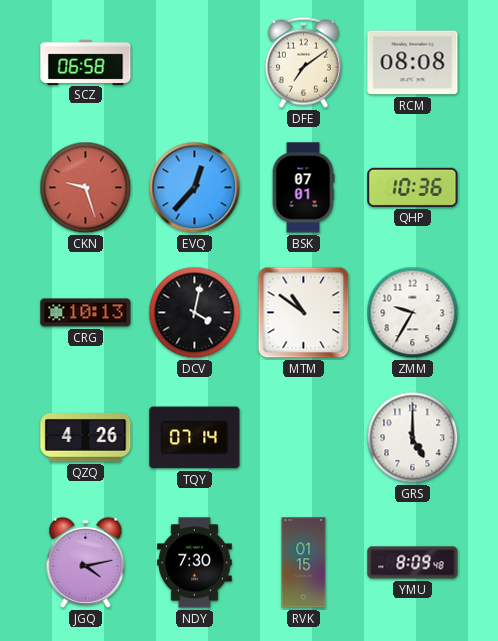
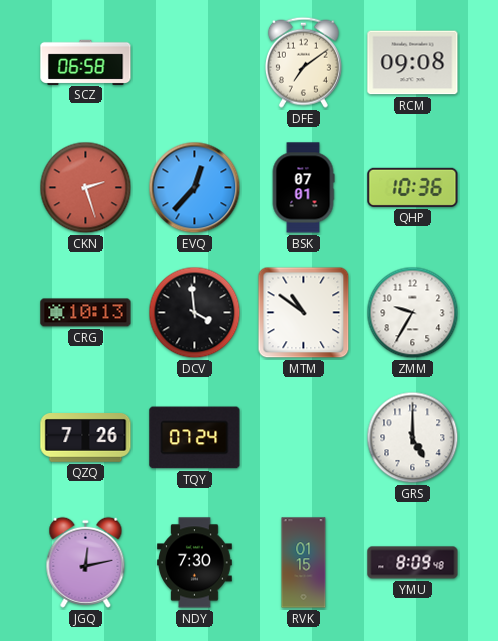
RCM: 08:08 -> 09:08 (413, 63)
CKN: 9:27 -> 2:27 (86, 188)
DCV: 4:02 -> 3:59 (195, 313)
QZQ: 4:26 -> 7:26 (86, 438)
TQY: 07:14 -> 07:24 (195, 438)
JGQ: 4:13 -> 12:13 (86, 562)
